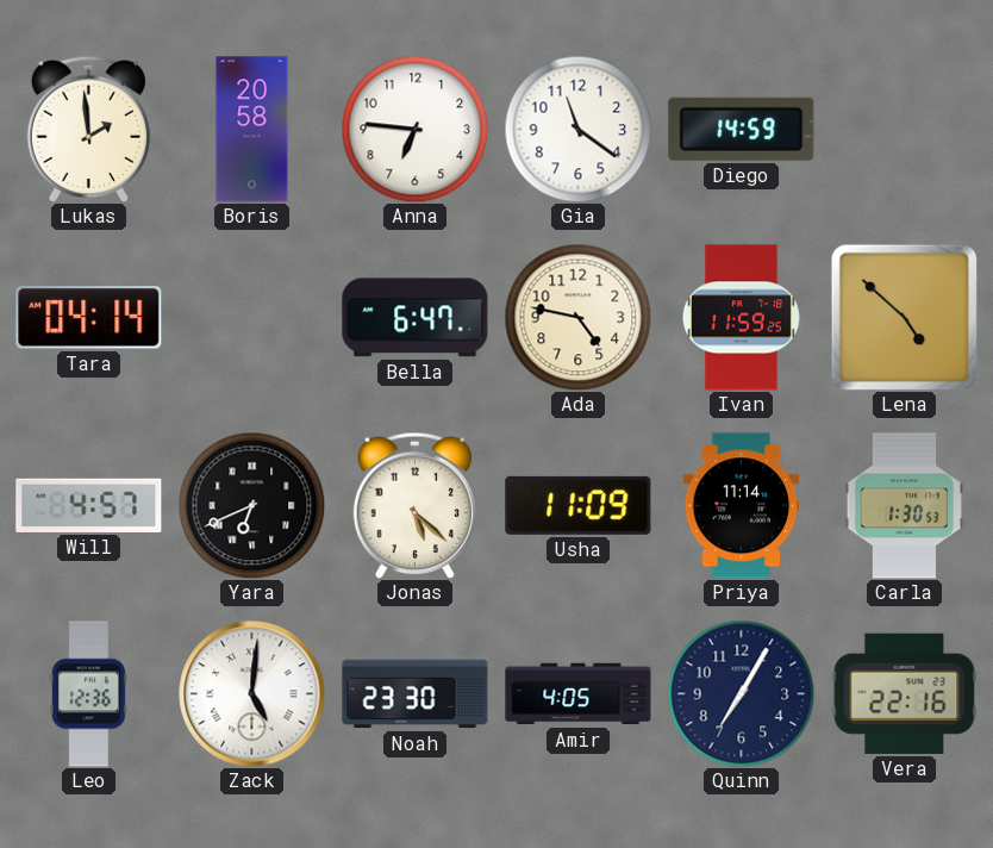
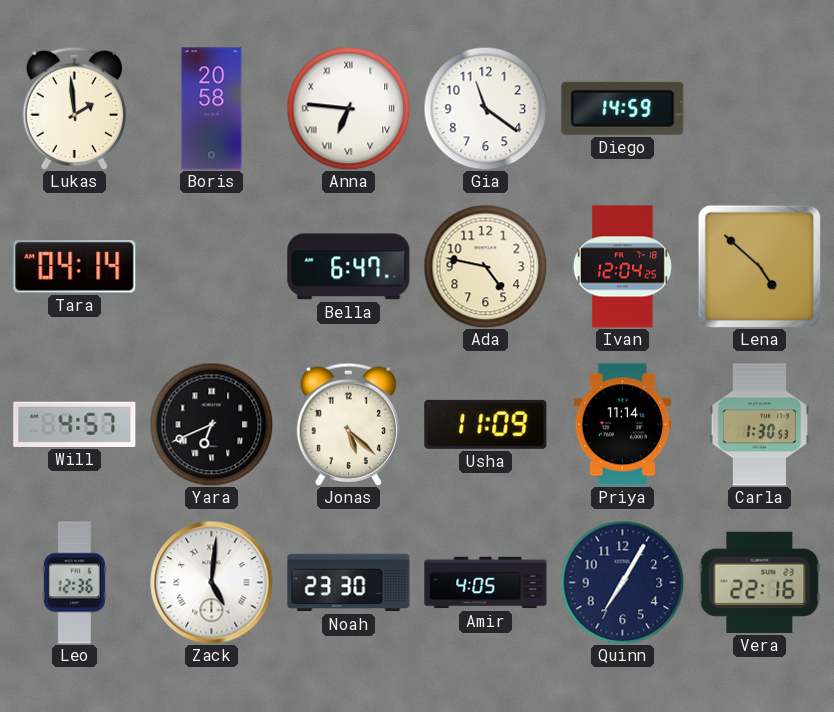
Anna numerals: Arabic -> Roman (348, 108)
Ivan: 11:59 -> 12:04 (622, 267)
